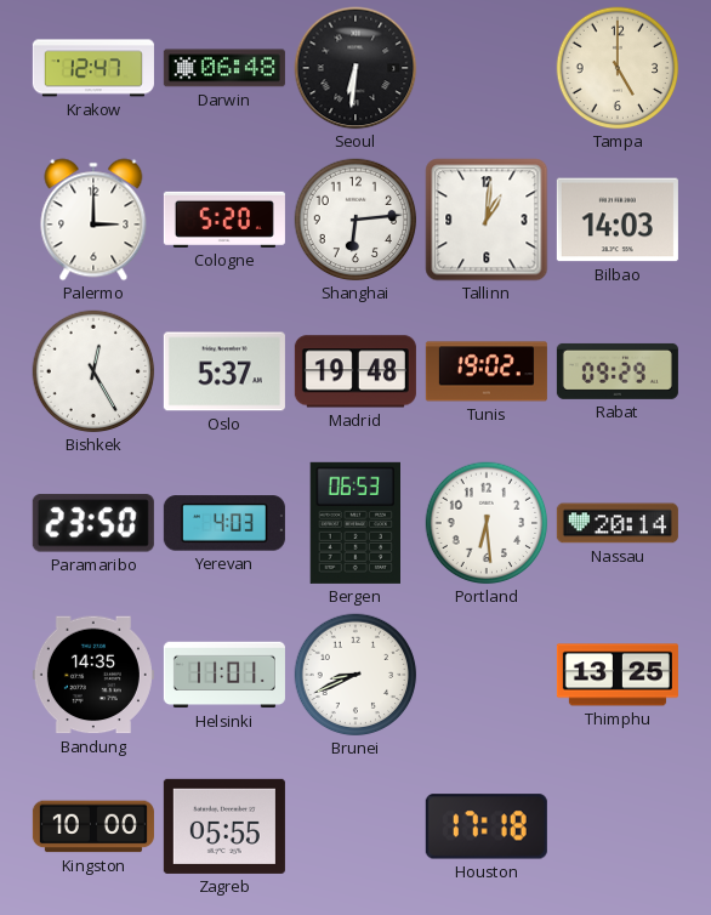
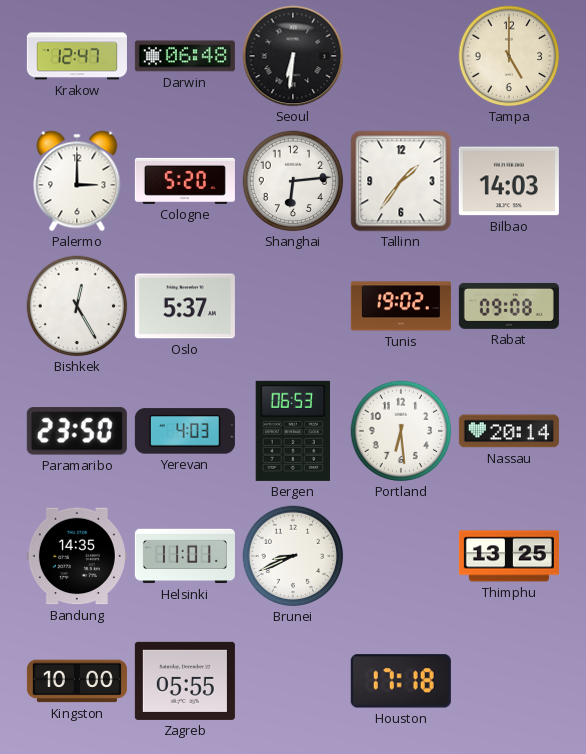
Tallinn: 1:01 -> 1:36 (401, 181)
Madrid: 19:48 -> none (355, 371)
Rabat: 09:29 -> 09:08 (509, 306)
